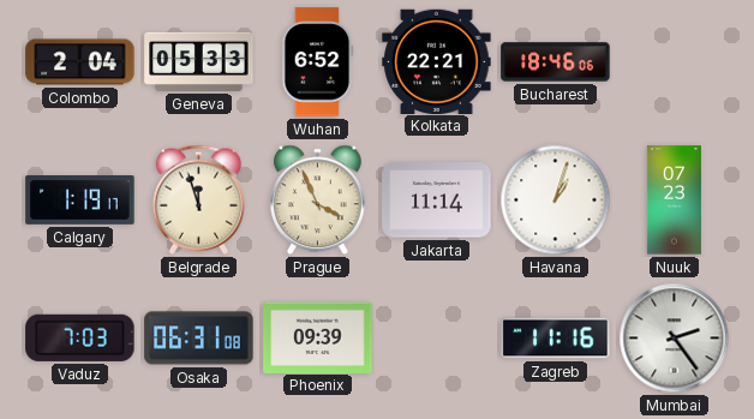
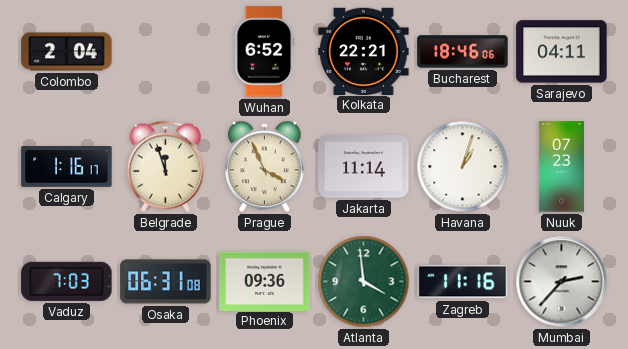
Geneva: 05:33 -> none (199, 61)
Sarajevo: none -> 04:11 (562, 52)
Calgary: 1:19 -> 1:16 (67, 167)
Phoenix: 09:39 -> 09:36 (265, 281)
Atlanta: none -> 3:59 (364, 282)
Mumbai: 2:24 -> 2:37 (562, 282)
